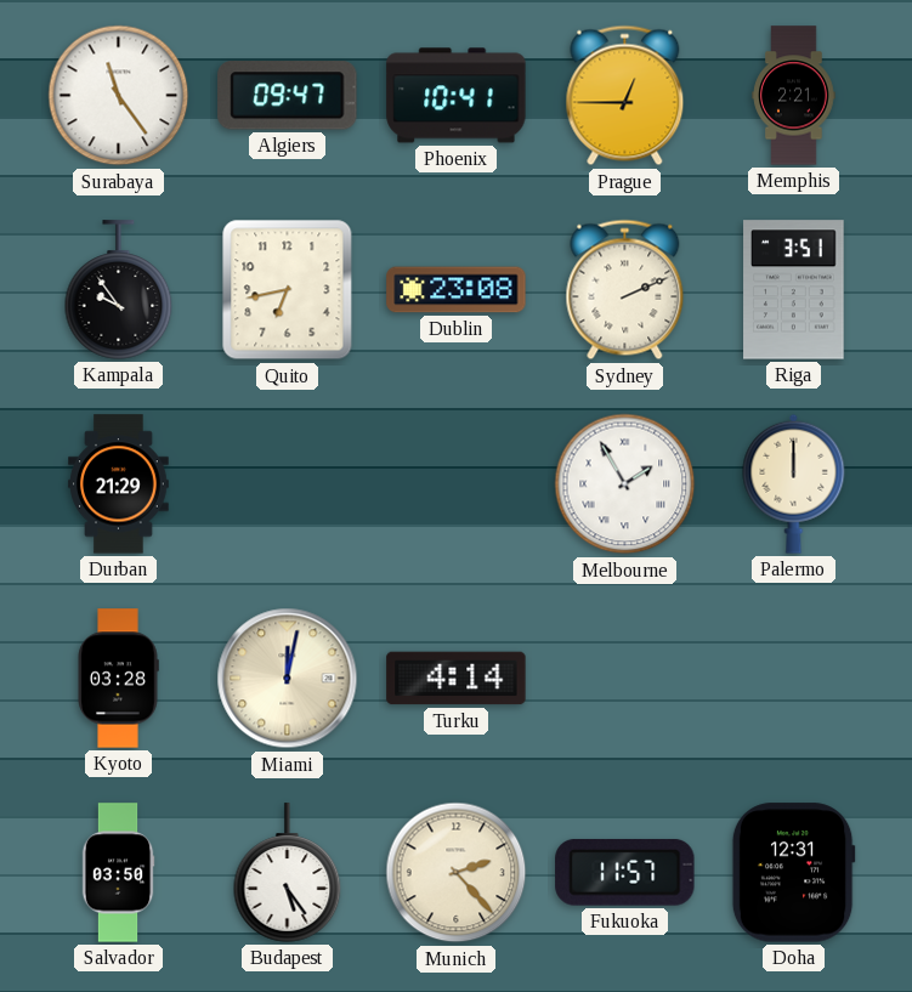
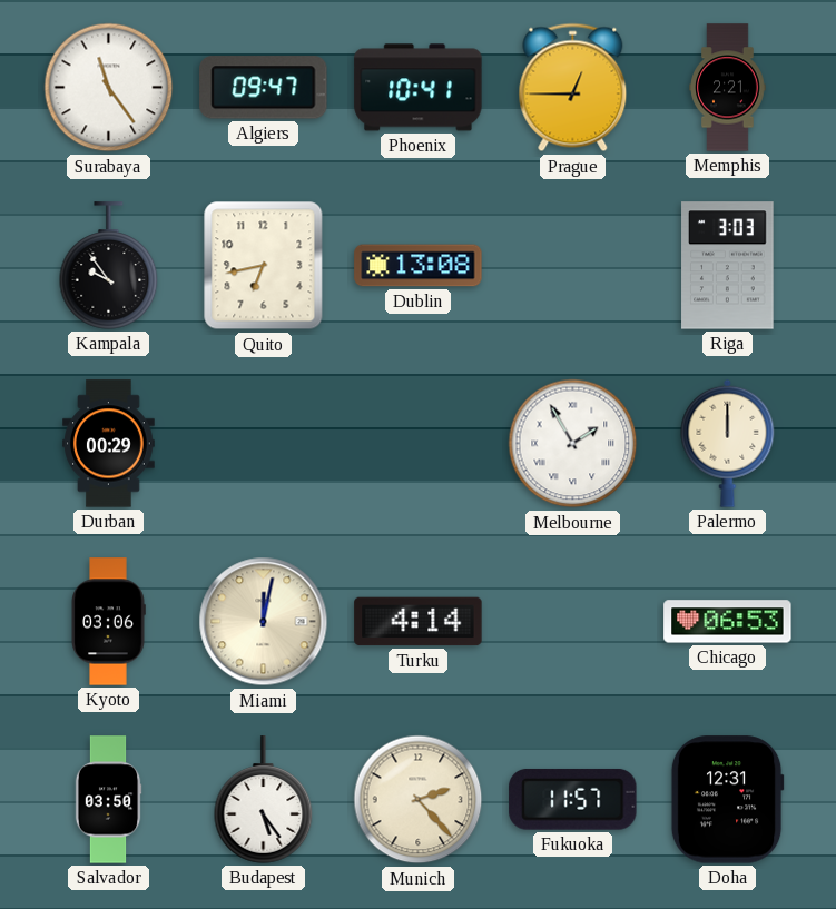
Dublin: 23:08 -> 13:08 (419, 266)
Sydney: 2:11 -> none (625, 290)
Riga: 3:51 -> 3:03 (728, 266)
Durban: 21:29 -> 00:29 (109, 444)
Kyoto: 03:28 -> 03:06 (108, 622)
Chicago: none -> 06:53 (728, 622)
